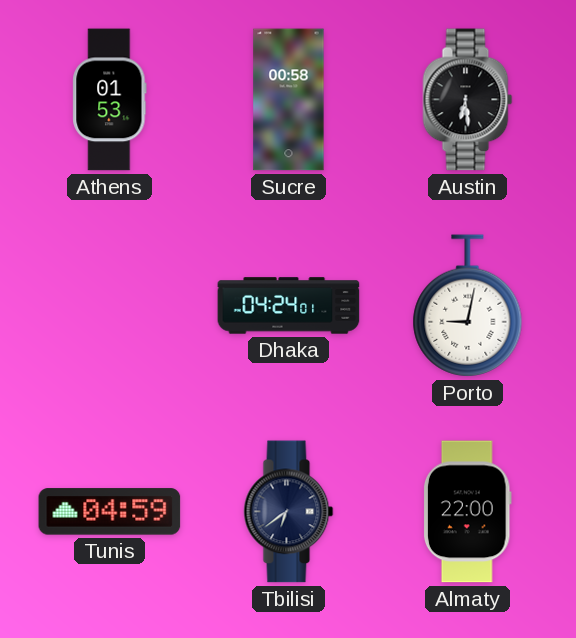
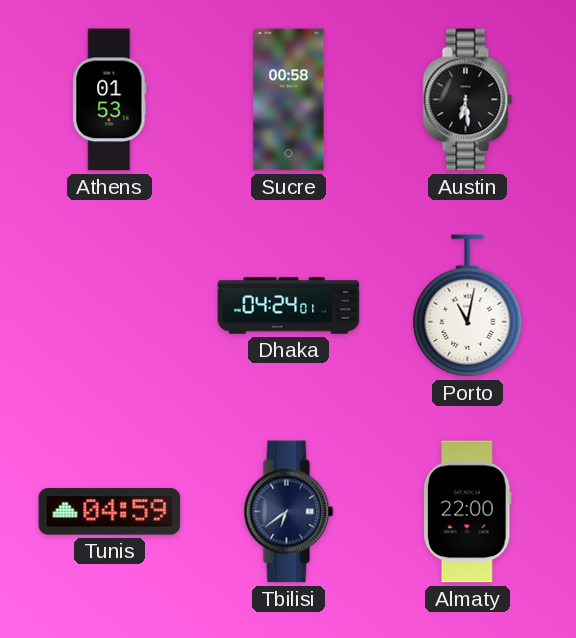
Porto: 9:02 -> 11:02 (468, 306)
